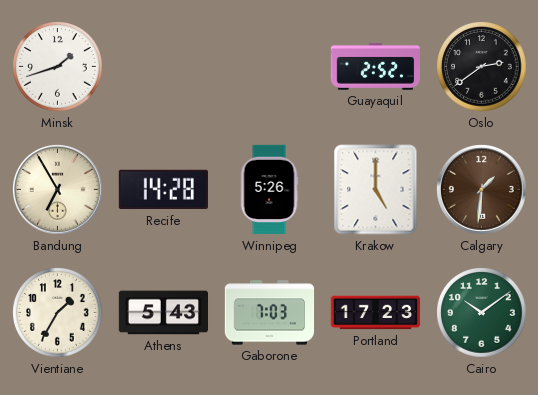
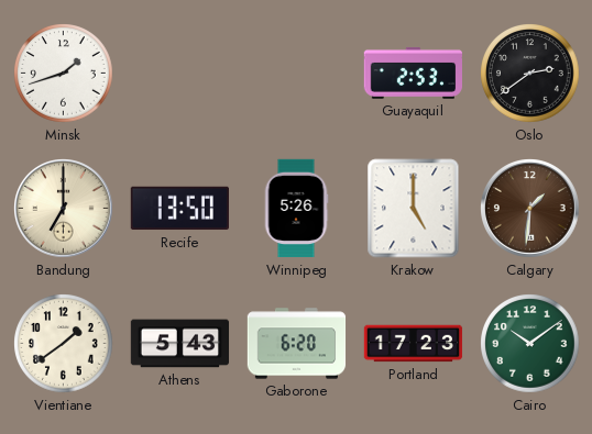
Guayaquil: 2:52 -> 2:53 (413, 73)
Bandung: 6:55 -> 7:00 (64, 209)
Recife: 14:28 -> 13:50 (179, 209)
Vientiane: 1:35 -> 1:39 (64, 344)
Gaborone: 7:03 -> 6:20 (297, 344)
